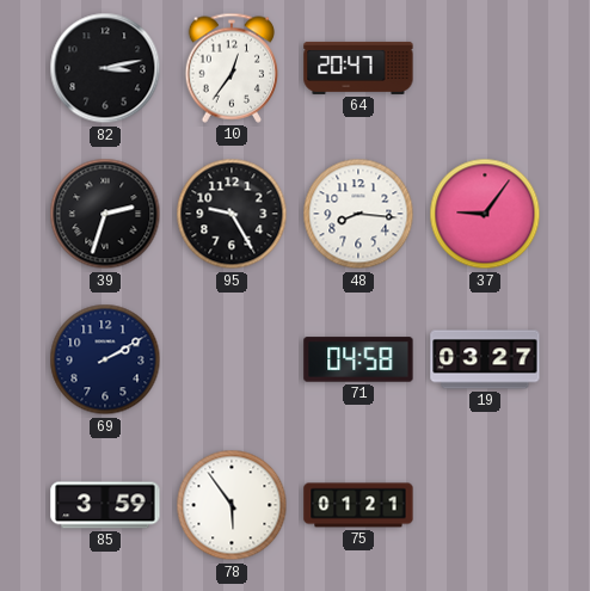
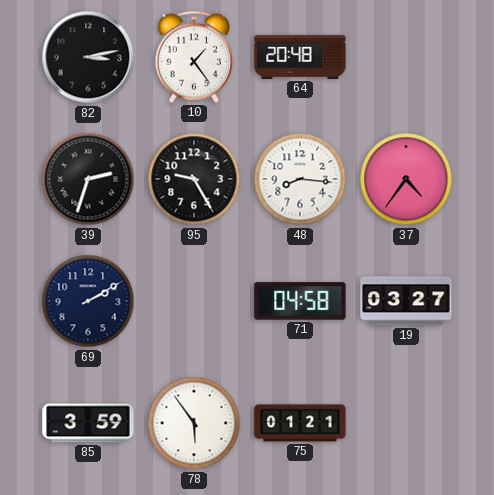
10: 12:36 -> 1:24 (194, 57)
64: 20:47 -> 20:48 (300, 57)
37: 9:06 -> 4:36 (406, 179)
